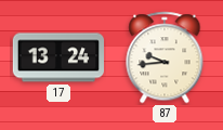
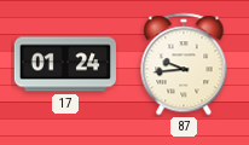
17: 13:24 -> 01:24 (64, 64)
